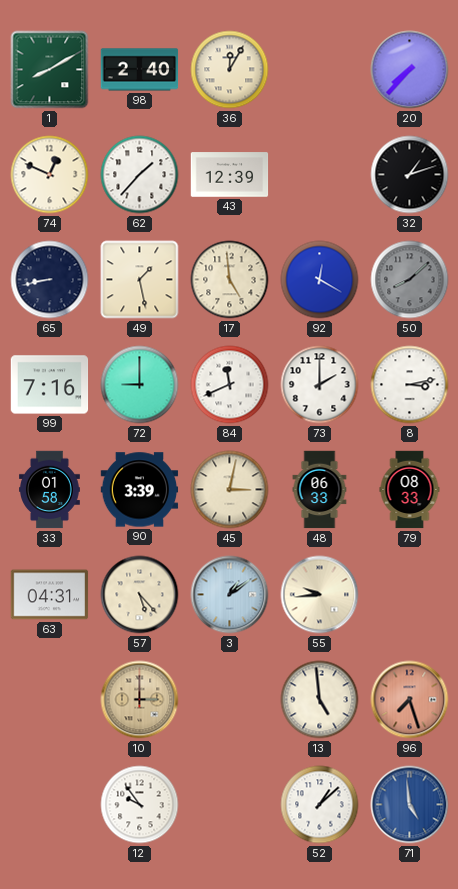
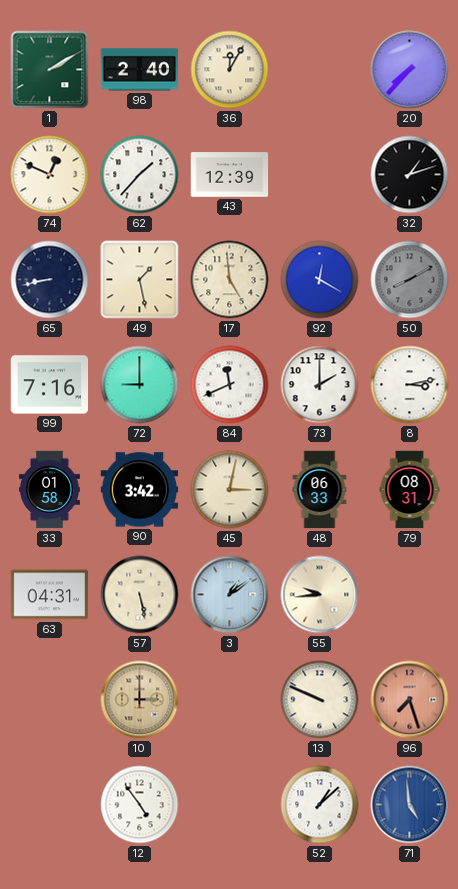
1: 8:10 -> 2:10 (50, 70)
50: 8:08 -> 8:10 (410, 280)
90: 3:39 -> 3:42 (140, 490)
79: 08:33 -> 08:31 (410, 490)
57: 5:23 -> 5:28 (140, 595)
13: 4:59 -> 9:49 (320, 700)
12: 9:54 -> 4:54 (140, 805)
